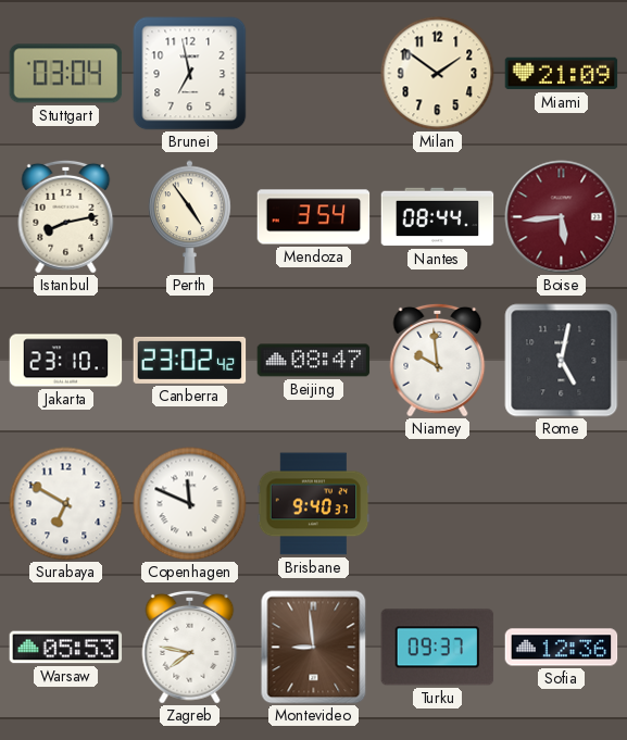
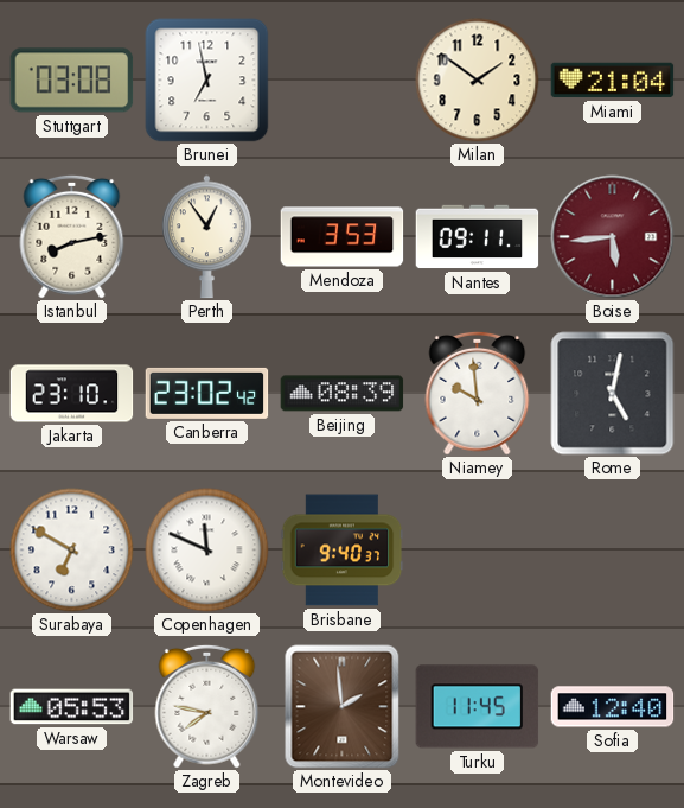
Stuttgart: 03:04 -> 03:08 (72, 81)
Miami: 21:09 -> 21:04 (613, 81)
Perth: 4:54 -> 12:54 (207, 237)
Mendoza: 3:54 -> 3:53 (343, 237)
Nantes: 08:44 -> 09:11 (478, 237)
Beijing: 08:47 -> 08:39 (343, 394)
Montevideo: 8:59 -> 1:59 (343, 707)
Turku: 09:37 -> 11:45 (478, 707)
Sofia: 12:36 -> 12:40 (613, 707)
